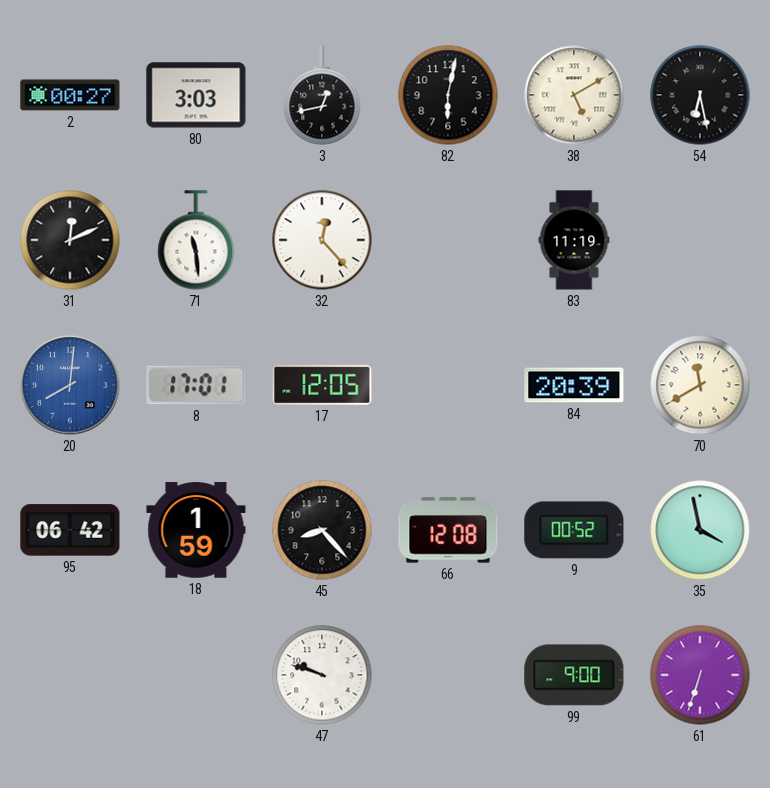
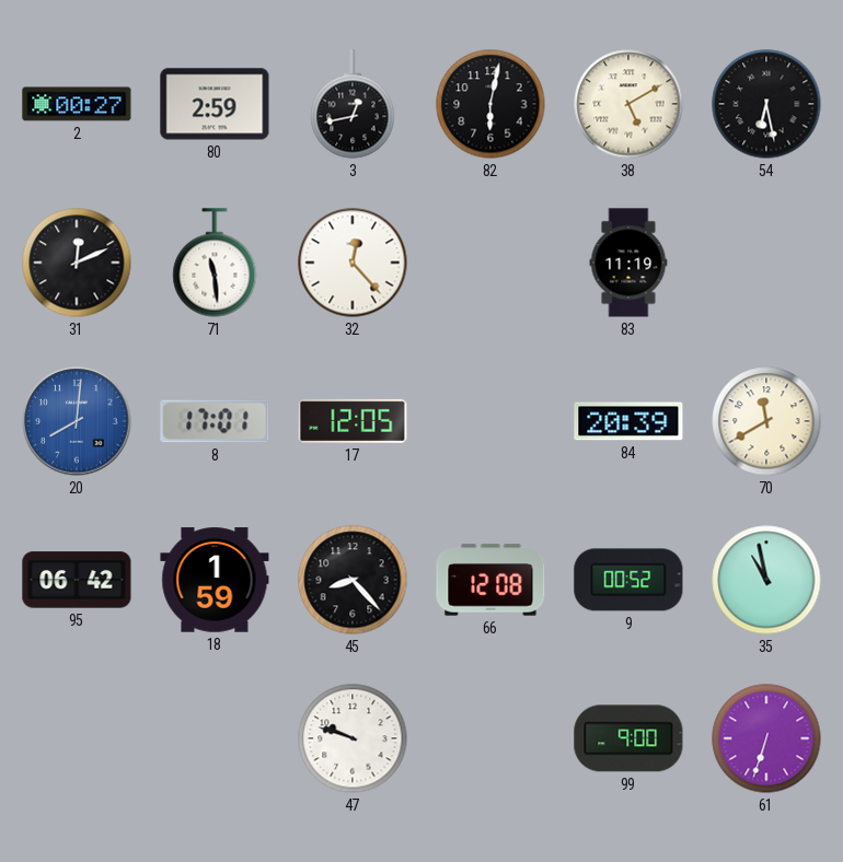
80: 3:03 -> 2:59 (215, 104)
35: 3:58 -> 10:58 (766, 580)
